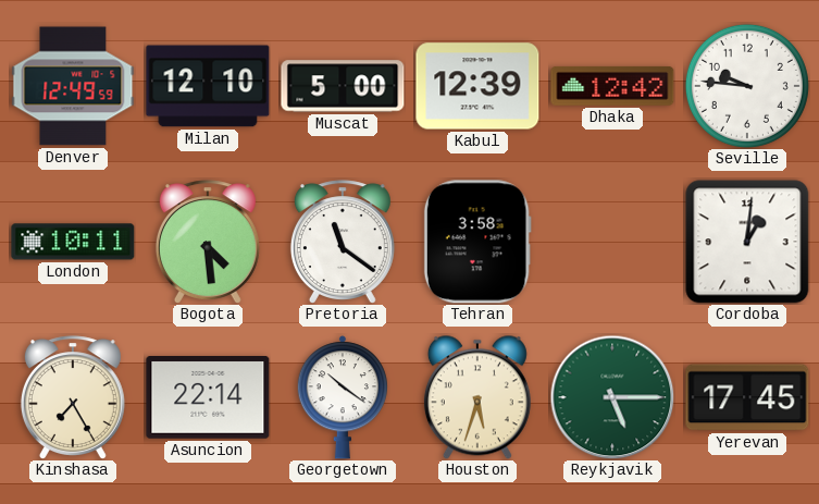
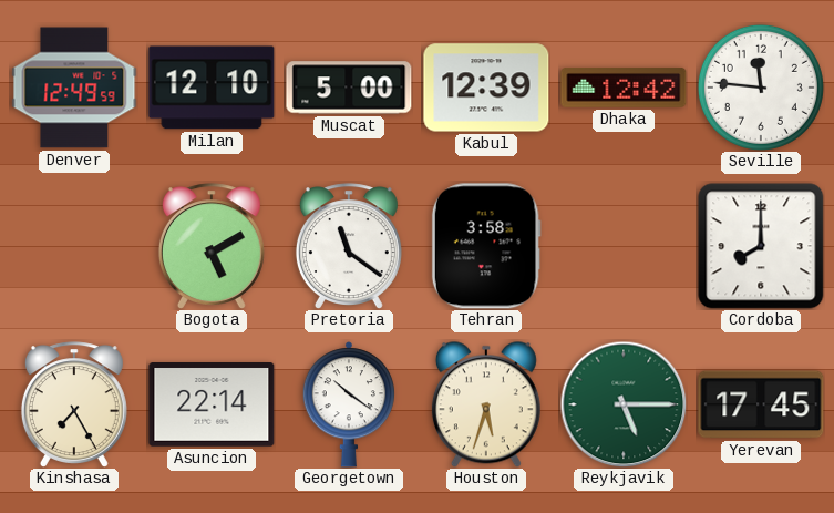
Seville: 9:46 -> 11:46 (761, 88)
London: 10:11 -> none (73, 242)
Bogota: 4:29 -> 5:10 (212, 246)
Cordoba: 1:01 -> 8:00 (761, 246)
